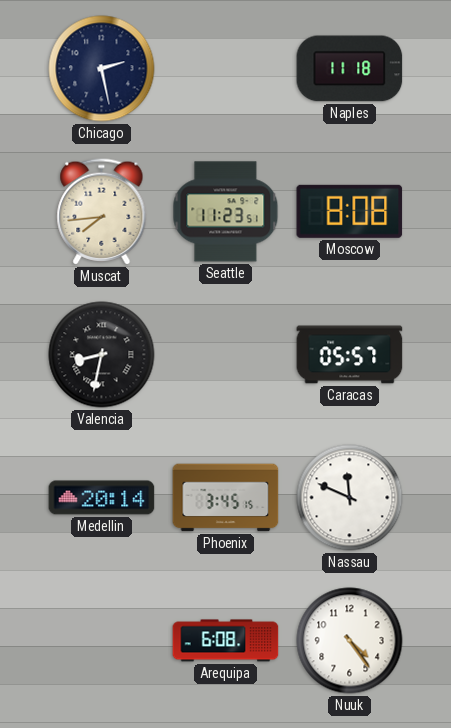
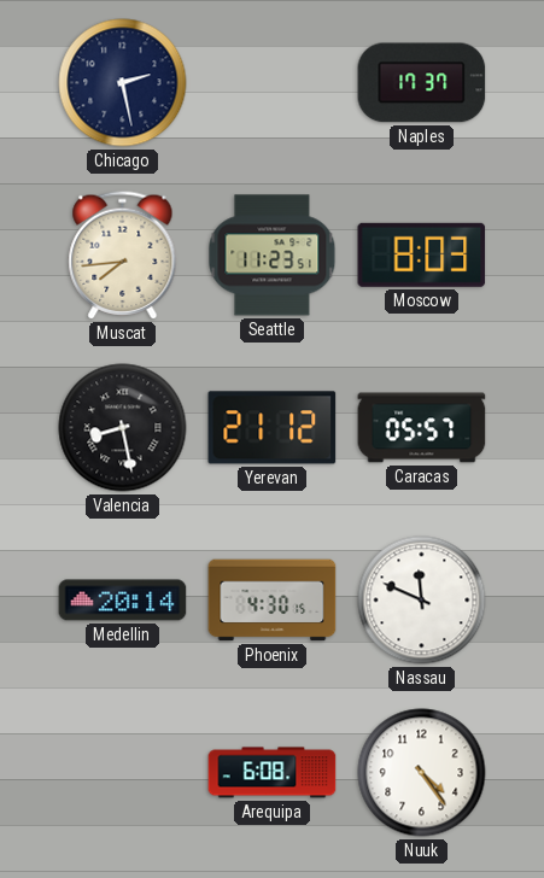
Naples: 11:18 -> 17:37 (422, 83)
Moscow: 8:08 -> 8:03 (422, 254)
Valencia: 8:32 -> 8:28 (123, 428)
Yerevan: none -> 21:12 (273, 428)
Phoenix: 3:45 -> 4:30 (273, 601)
